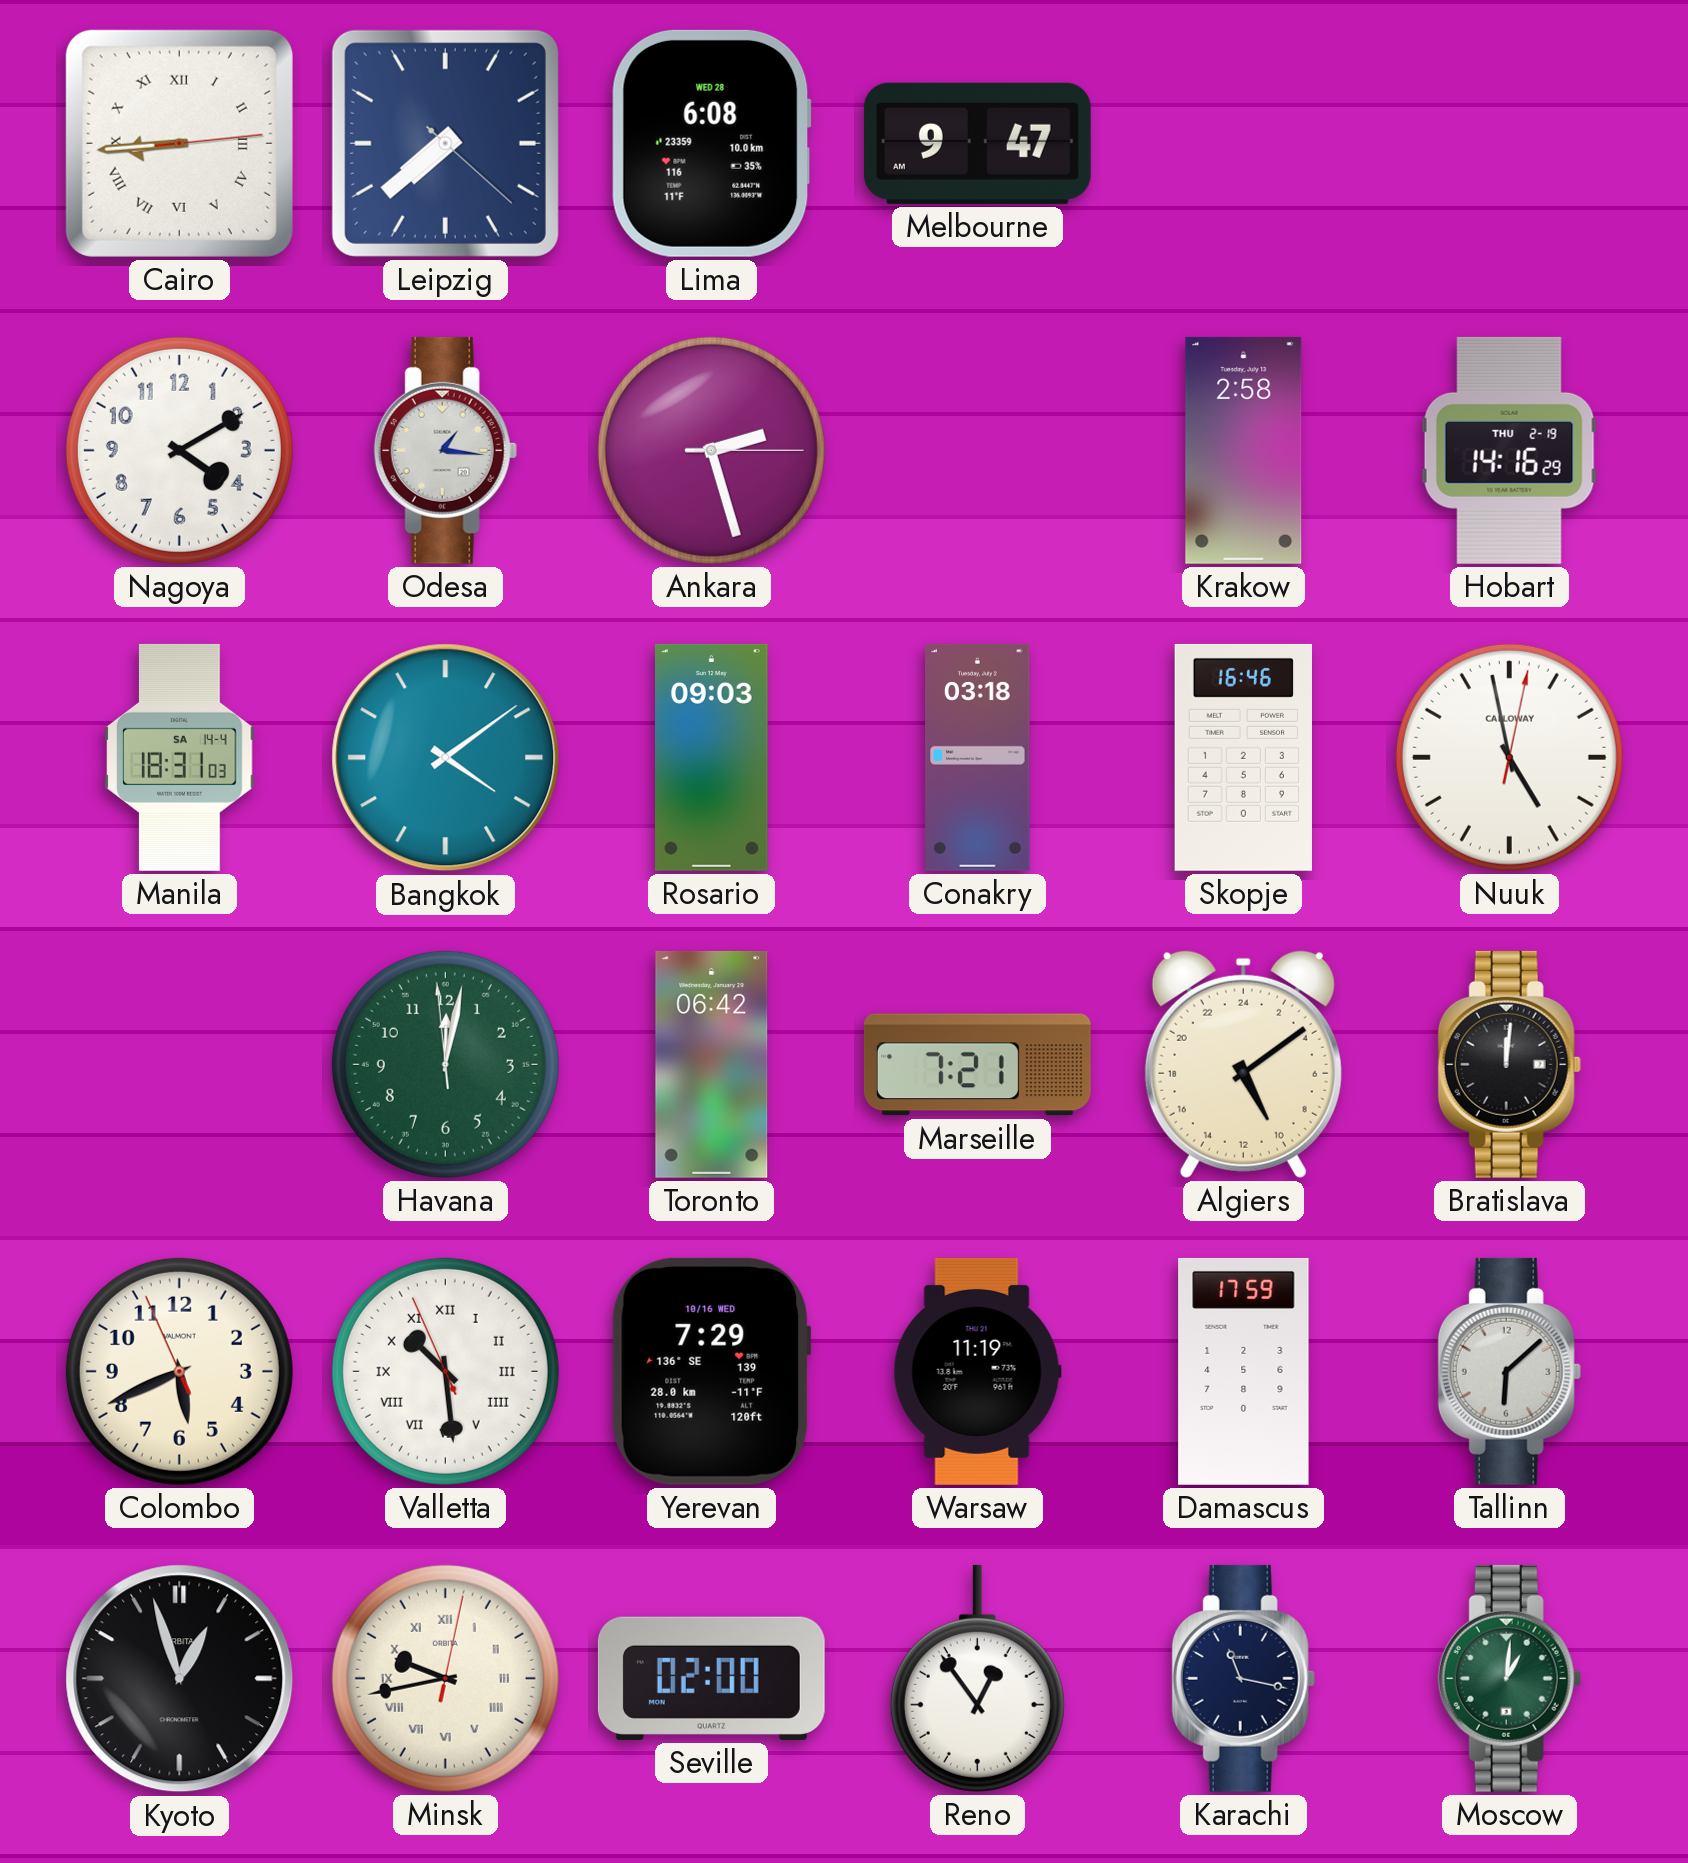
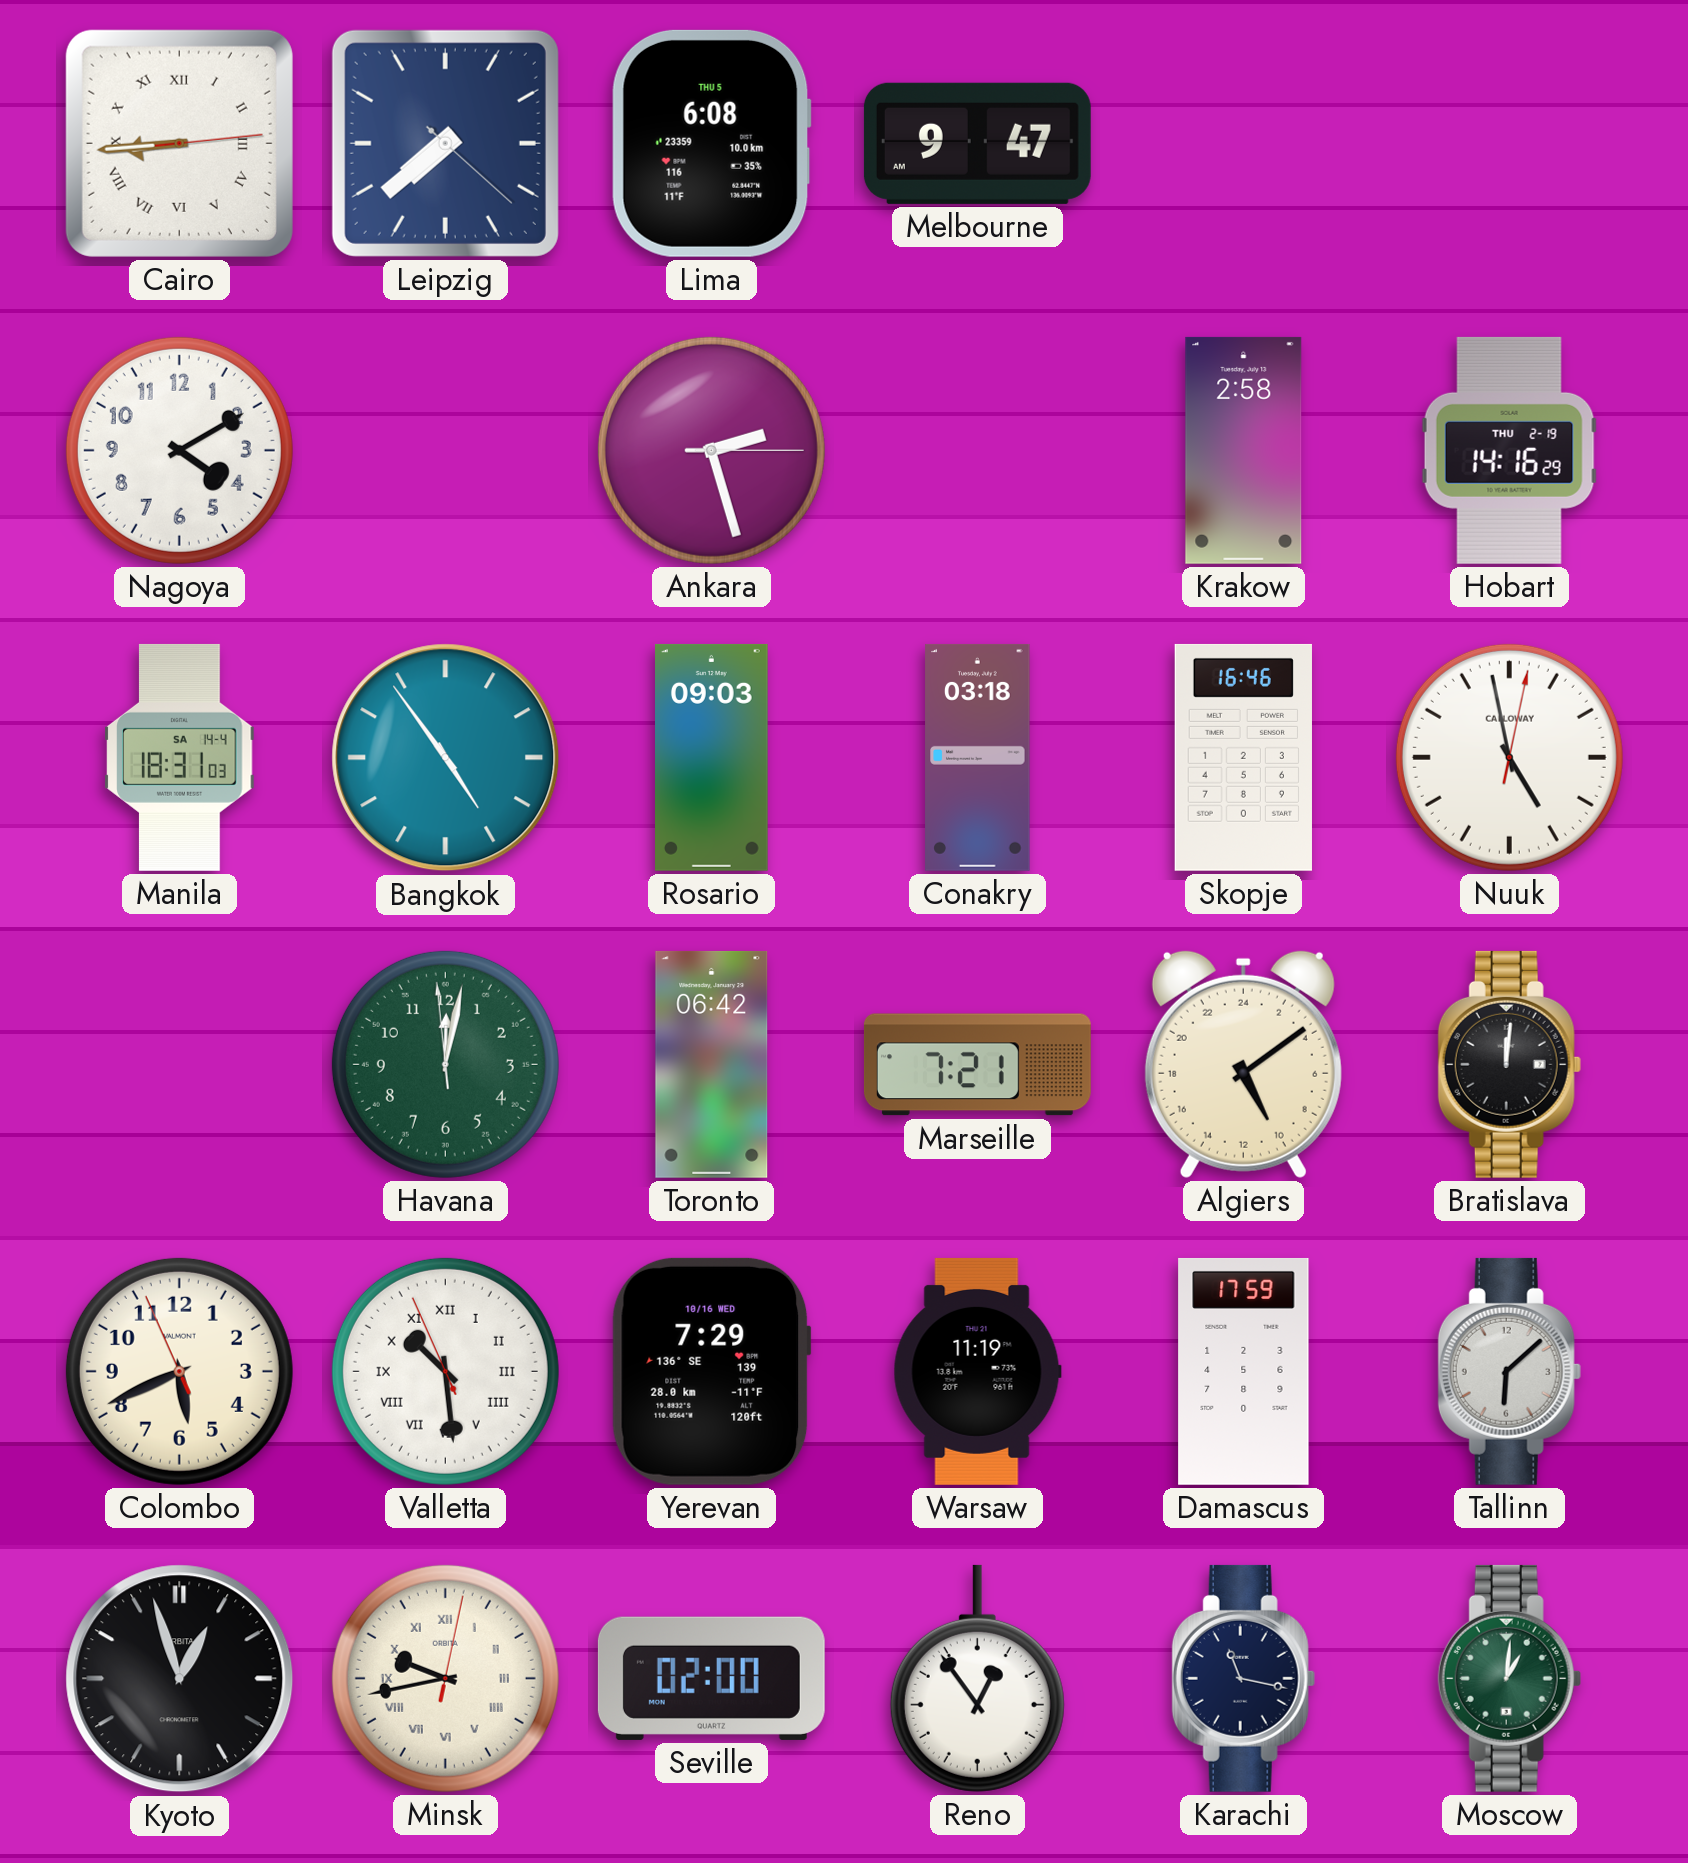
Lima date: WED 28 -> THU 5 (711, 143)
Odesa: 1:16 -> none (445, 450)
Bangkok: 4:09 -> 4:54 (446, 758)
